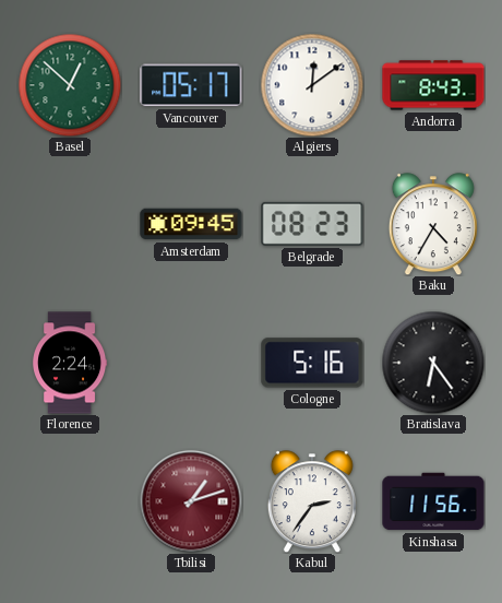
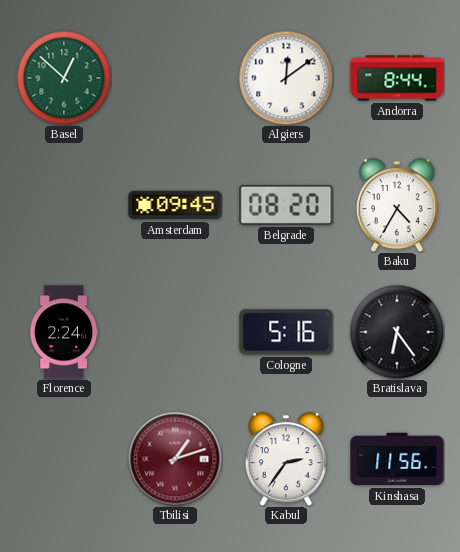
Vancouver: 05:17 -> none (191, 85)
Andorra: 8:43 -> 8:44 (397, 78)
Belgrade: 08:23 -> 08:20 (286, 205)
